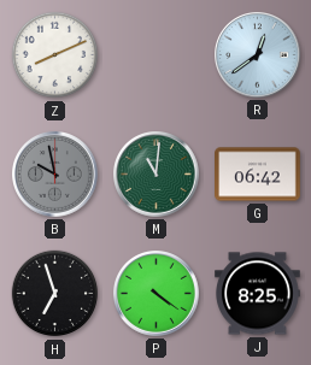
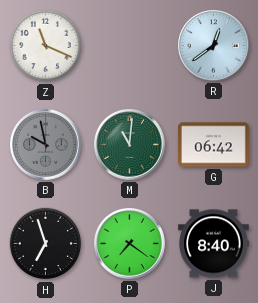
Z: 8:11 -> 11:19 (46, 46)
P: 4:21 -> 7:21 (130, 244)
J: 8:25 -> 8:40 (214, 244)
